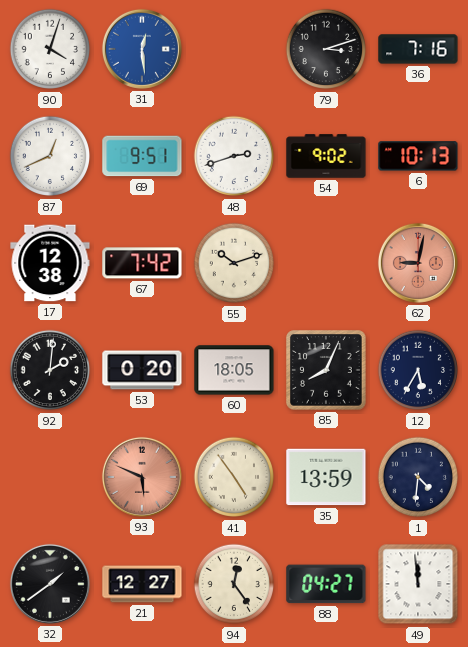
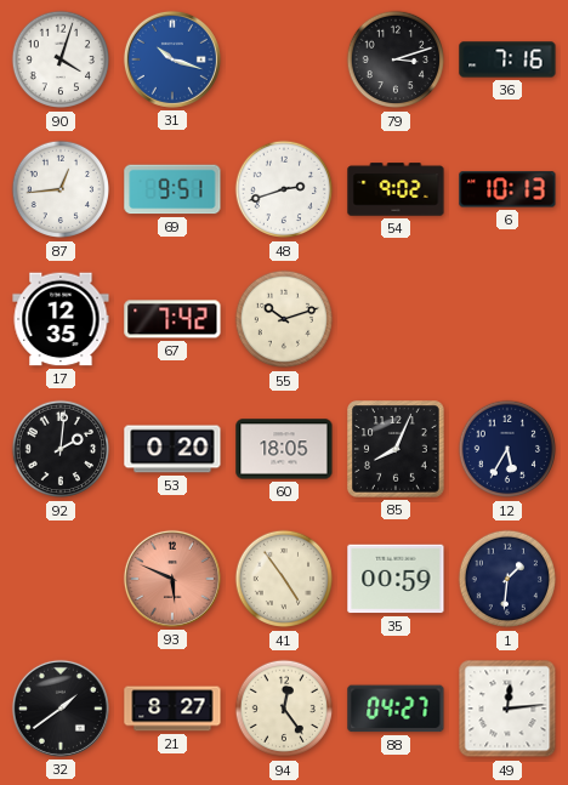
31: 12:29 -> 10:18 (172, 59)
87: 12:41 -> 12:44 (61, 189)
17: 12:38 -> 12:35 (61, 319)
62: 9:02 -> none (418, 263)
35: 13:59 -> 00:59 (396, 579)
1: 4:31 -> 1:31 (507, 579)
21: 12:27 -> 8:27 (172, 709)
49: 11:59 -> 12:14 (507, 709)
